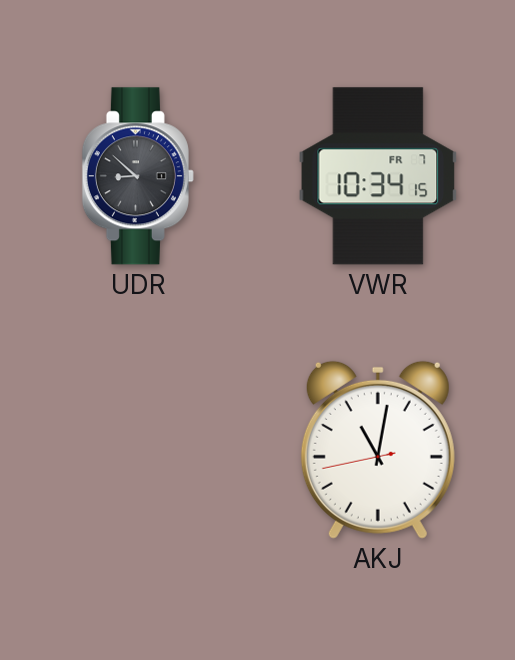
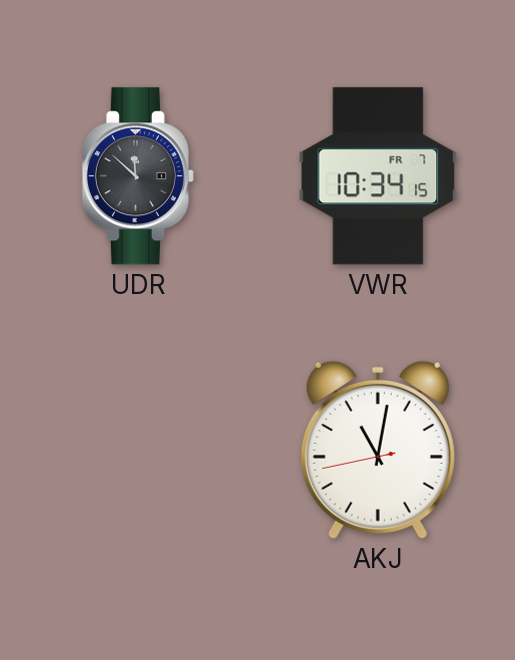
UDR: 8:52 -> 11:52 (138, 176)
